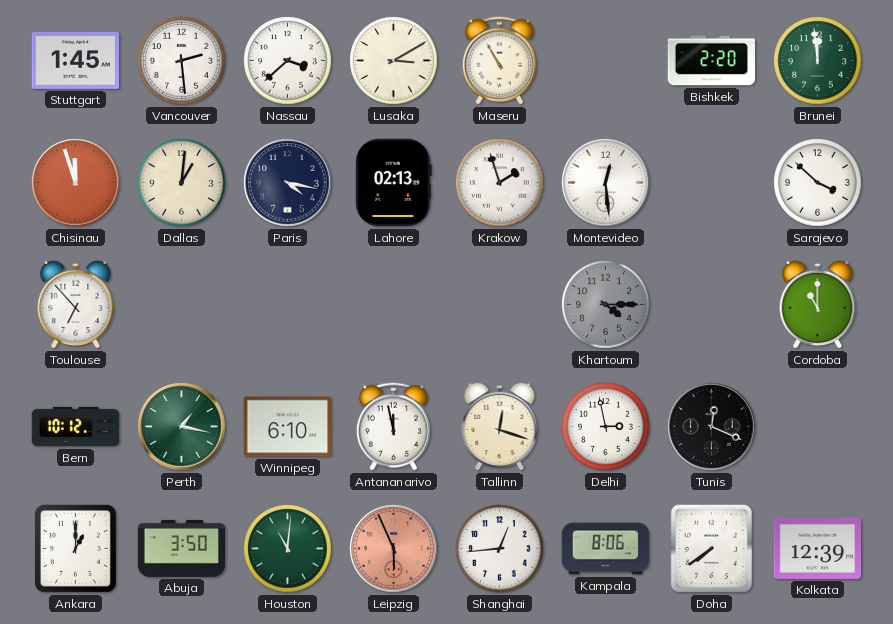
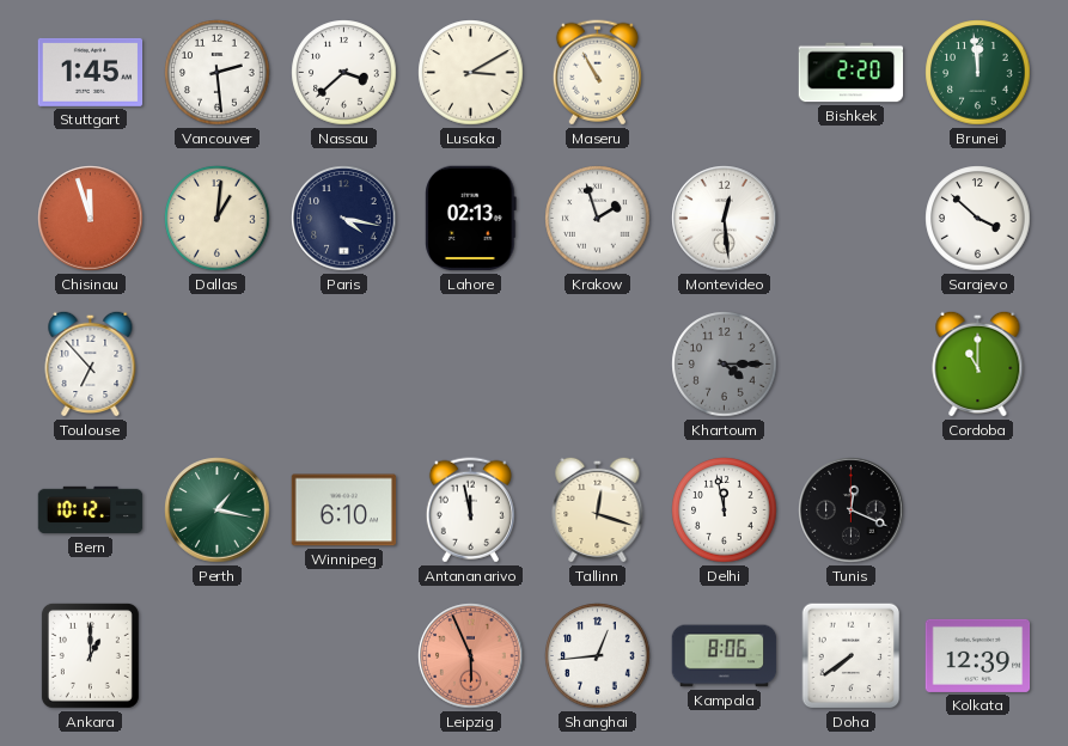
Delhi: 2:58 -> 11:58 (725, 510)
Abuja: 3:50 -> none (182, 548)
Houston: 11:01 -> none (288, 549)
